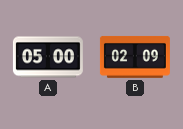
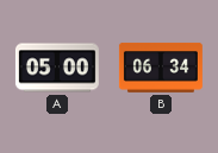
B: 02:09 -> 06:34 (161, 68)
